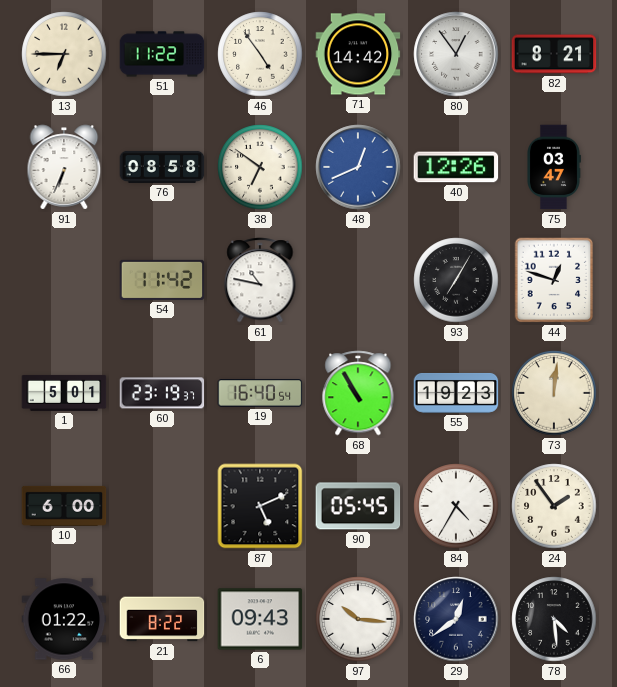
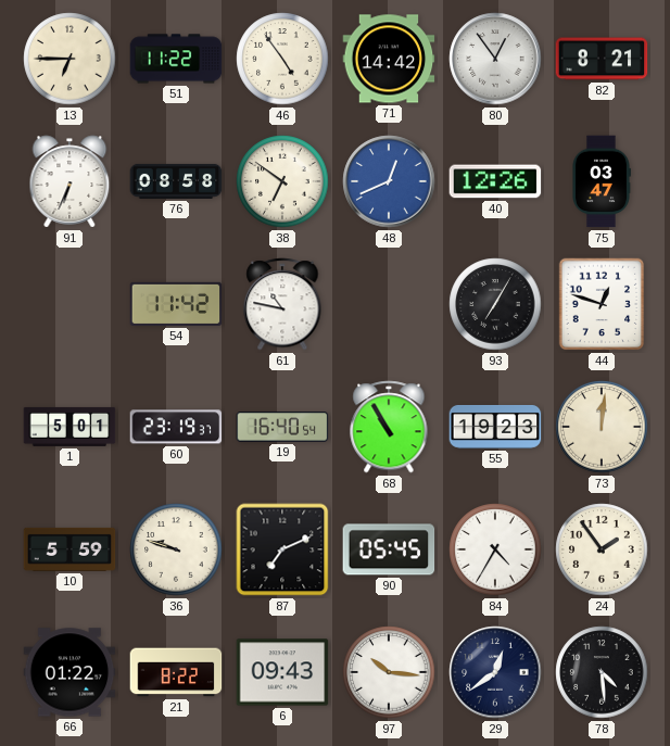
10: 6:00 -> 5:59 (69, 549)
36: none -> 9:48 (176, 549)
87: 5:11 -> 7:11 (282, 549)
